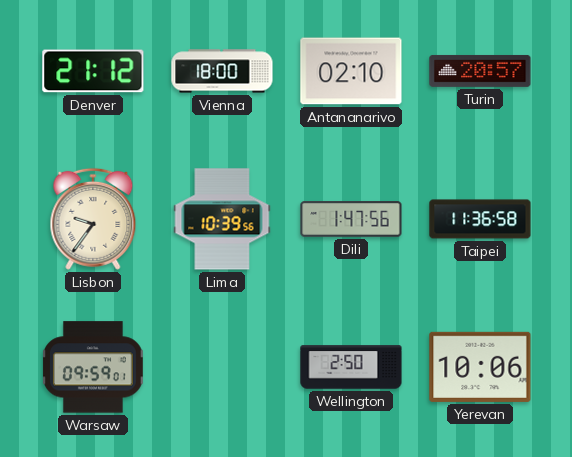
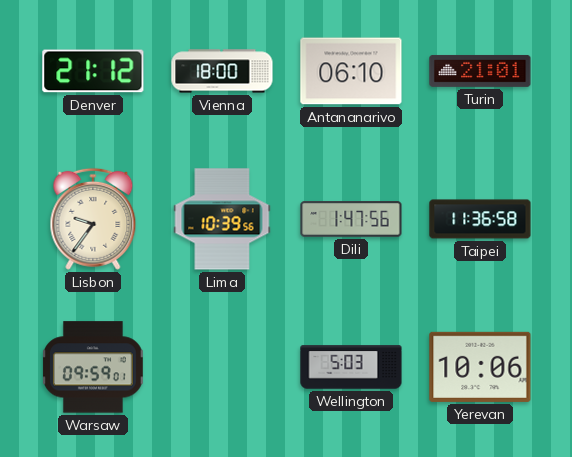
Antananarivo: 02:10 -> 06:10 (351, 71)
Turin: 20:57 -> 21:01 (480, 71)
Wellington: 2:50 -> 5:03 (351, 367)
